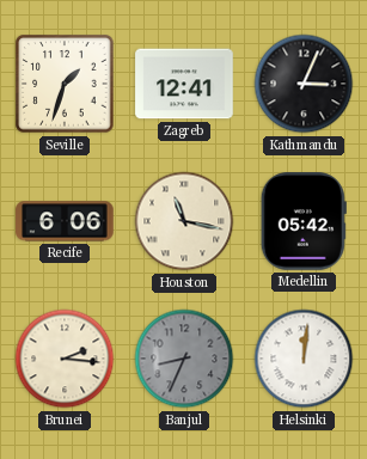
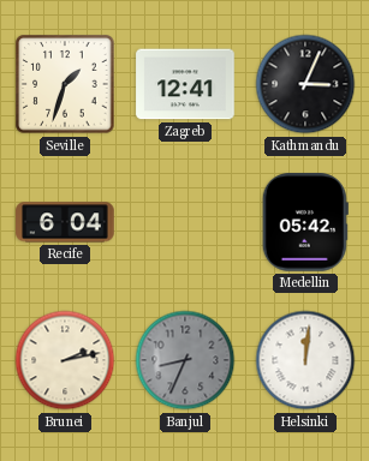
Recife: 6:06 -> 6:04 (65, 222)
Houston: 11:17 -> none (184, 221)
Brunei: 2:16 -> 2:13 (65, 360)
